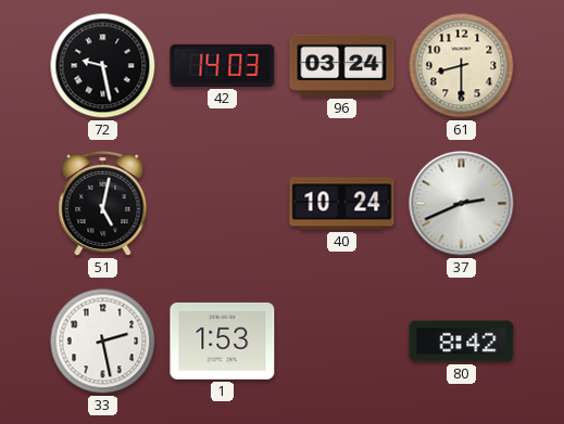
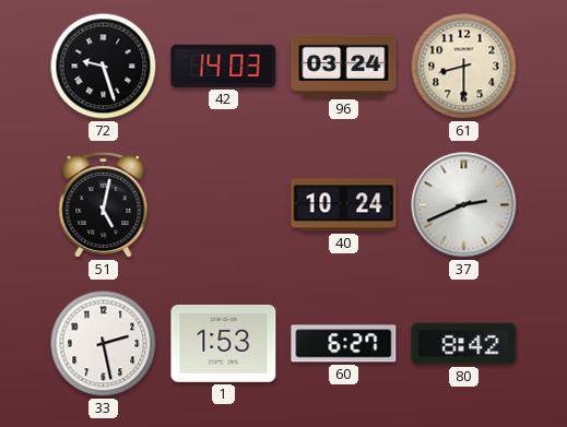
72: 9:28 -> 9:27 (104, 67)
60: none -> 6:27 (344, 344)
